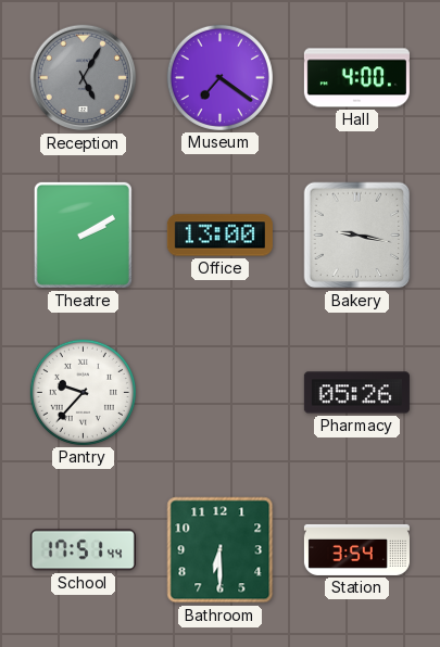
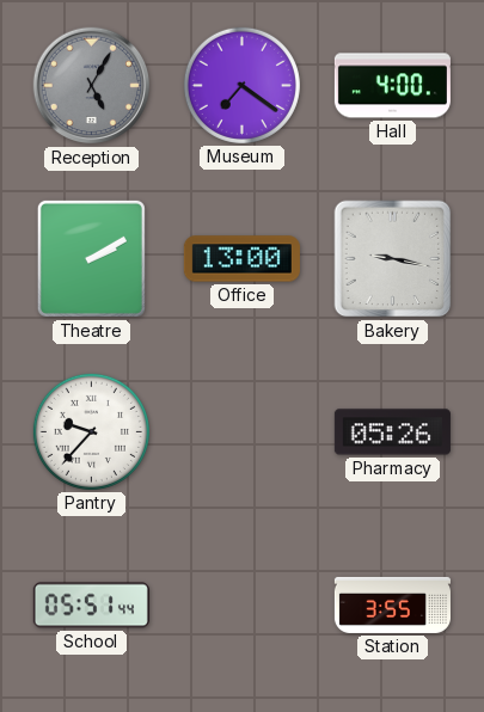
School: 17:51 -> 05:51 (91, 606)
Bathroom: 6:30 -> none (221, 550)
Station: 3:54 -> 3:55 (392, 604)
